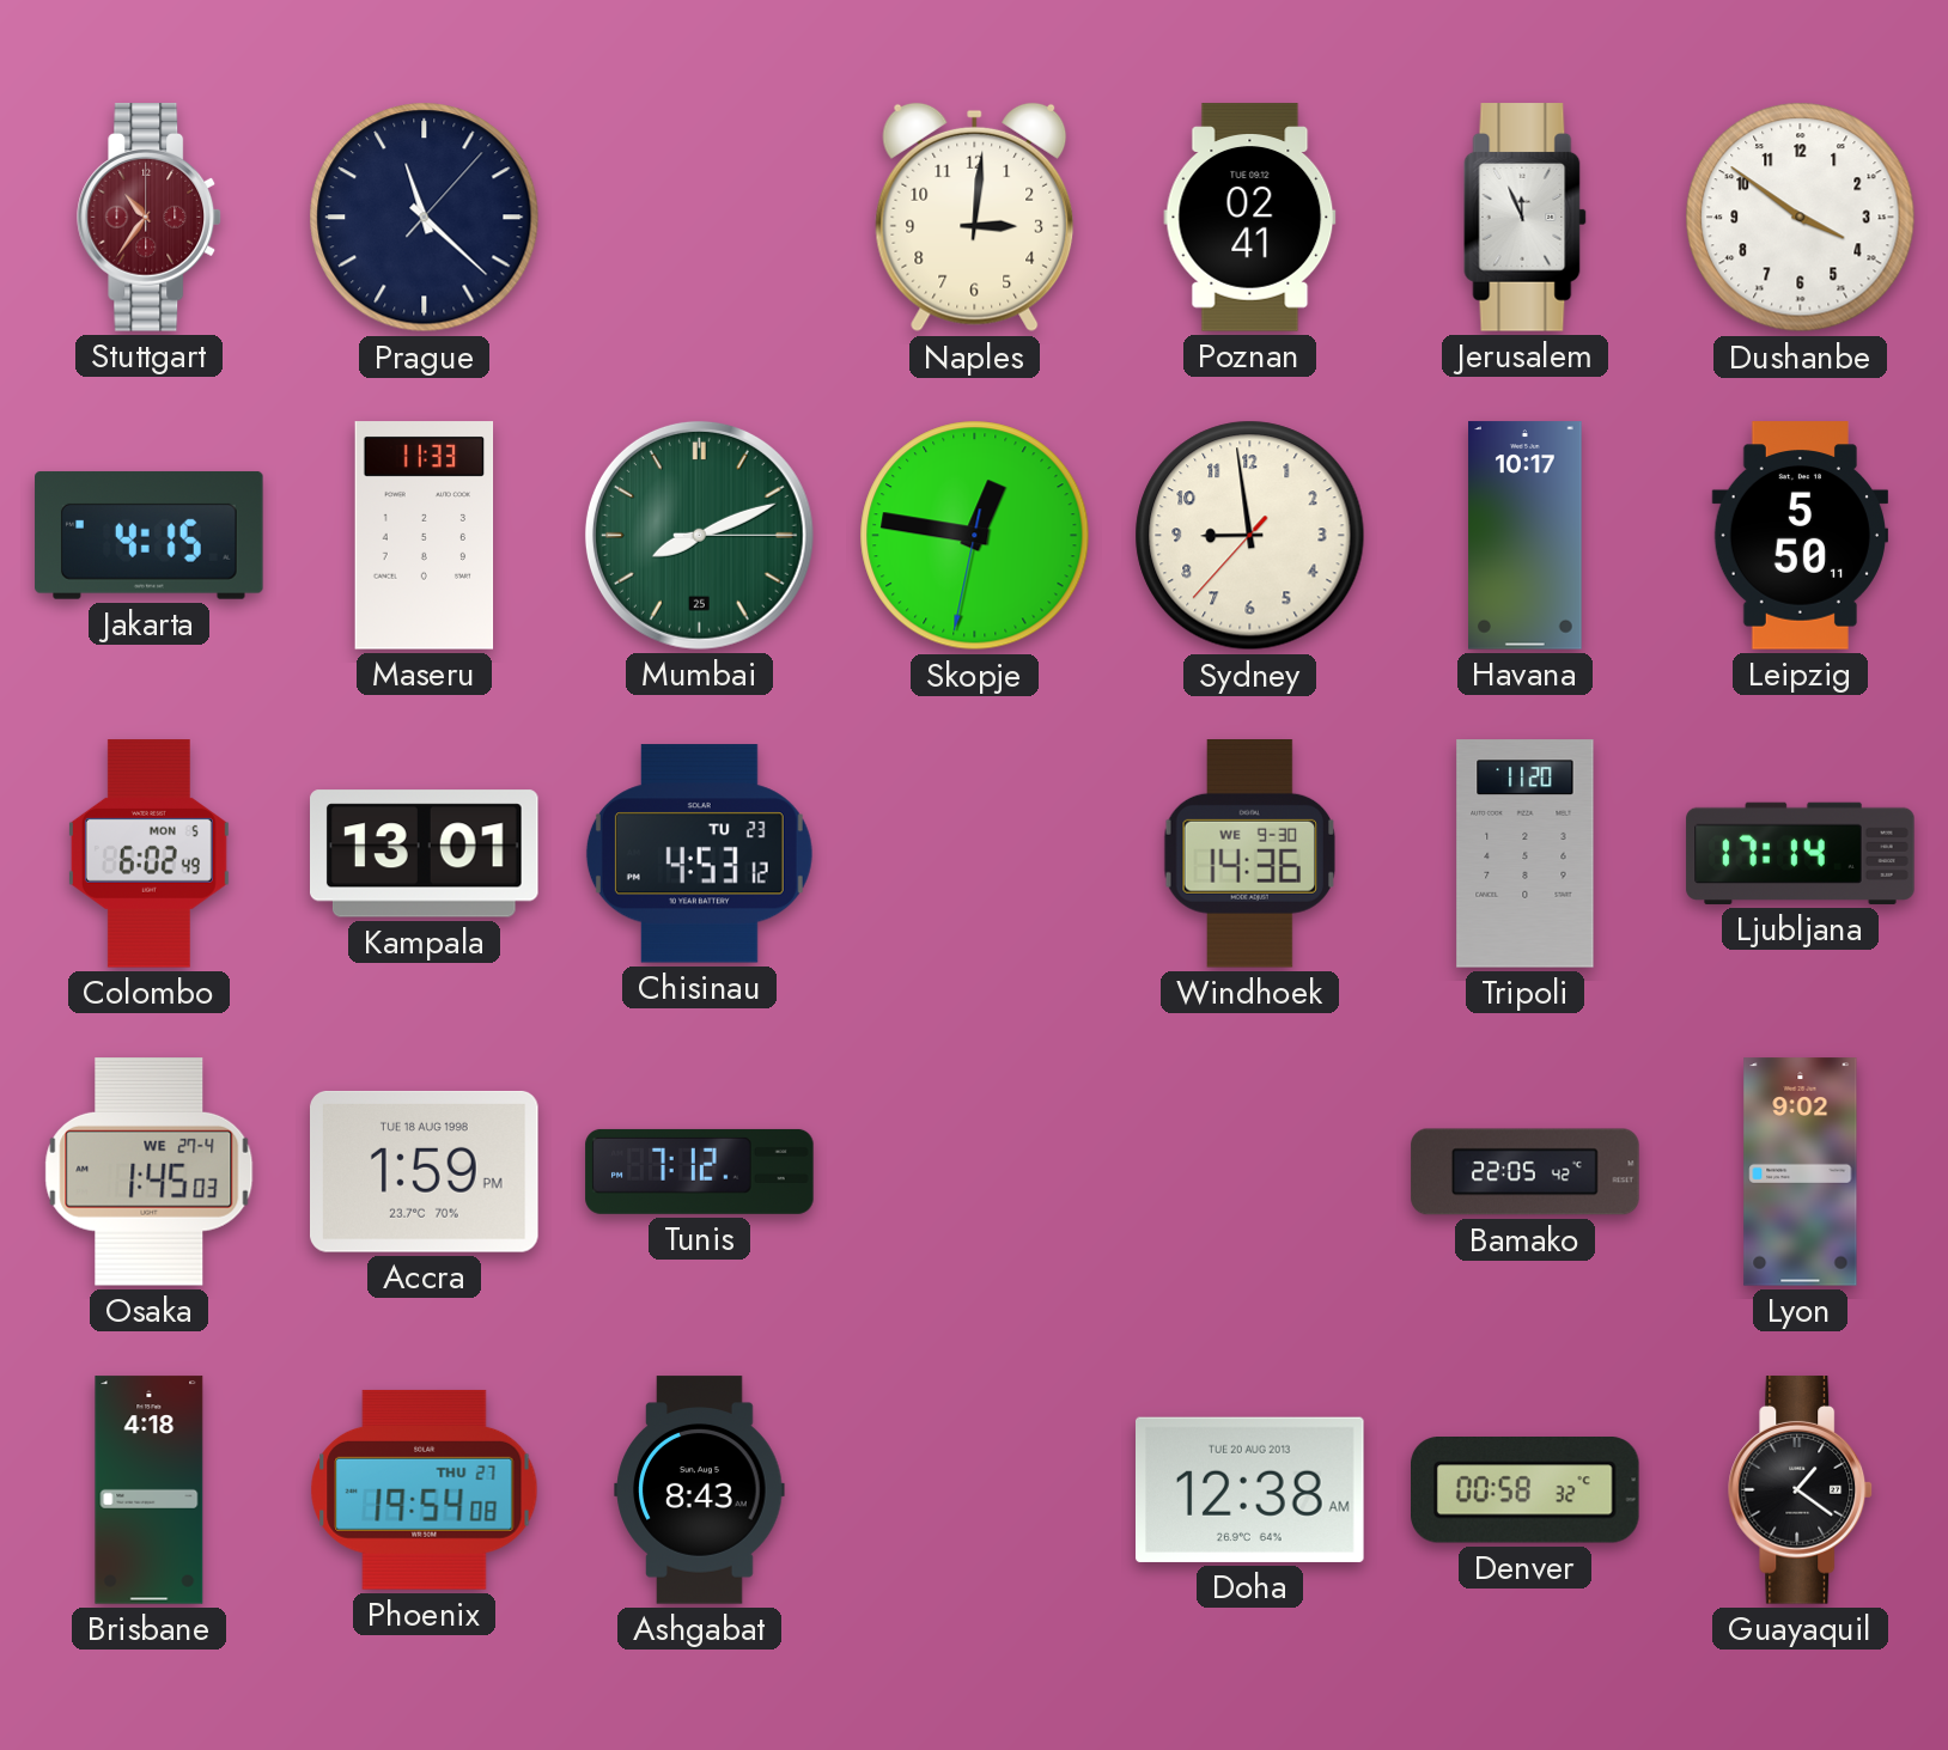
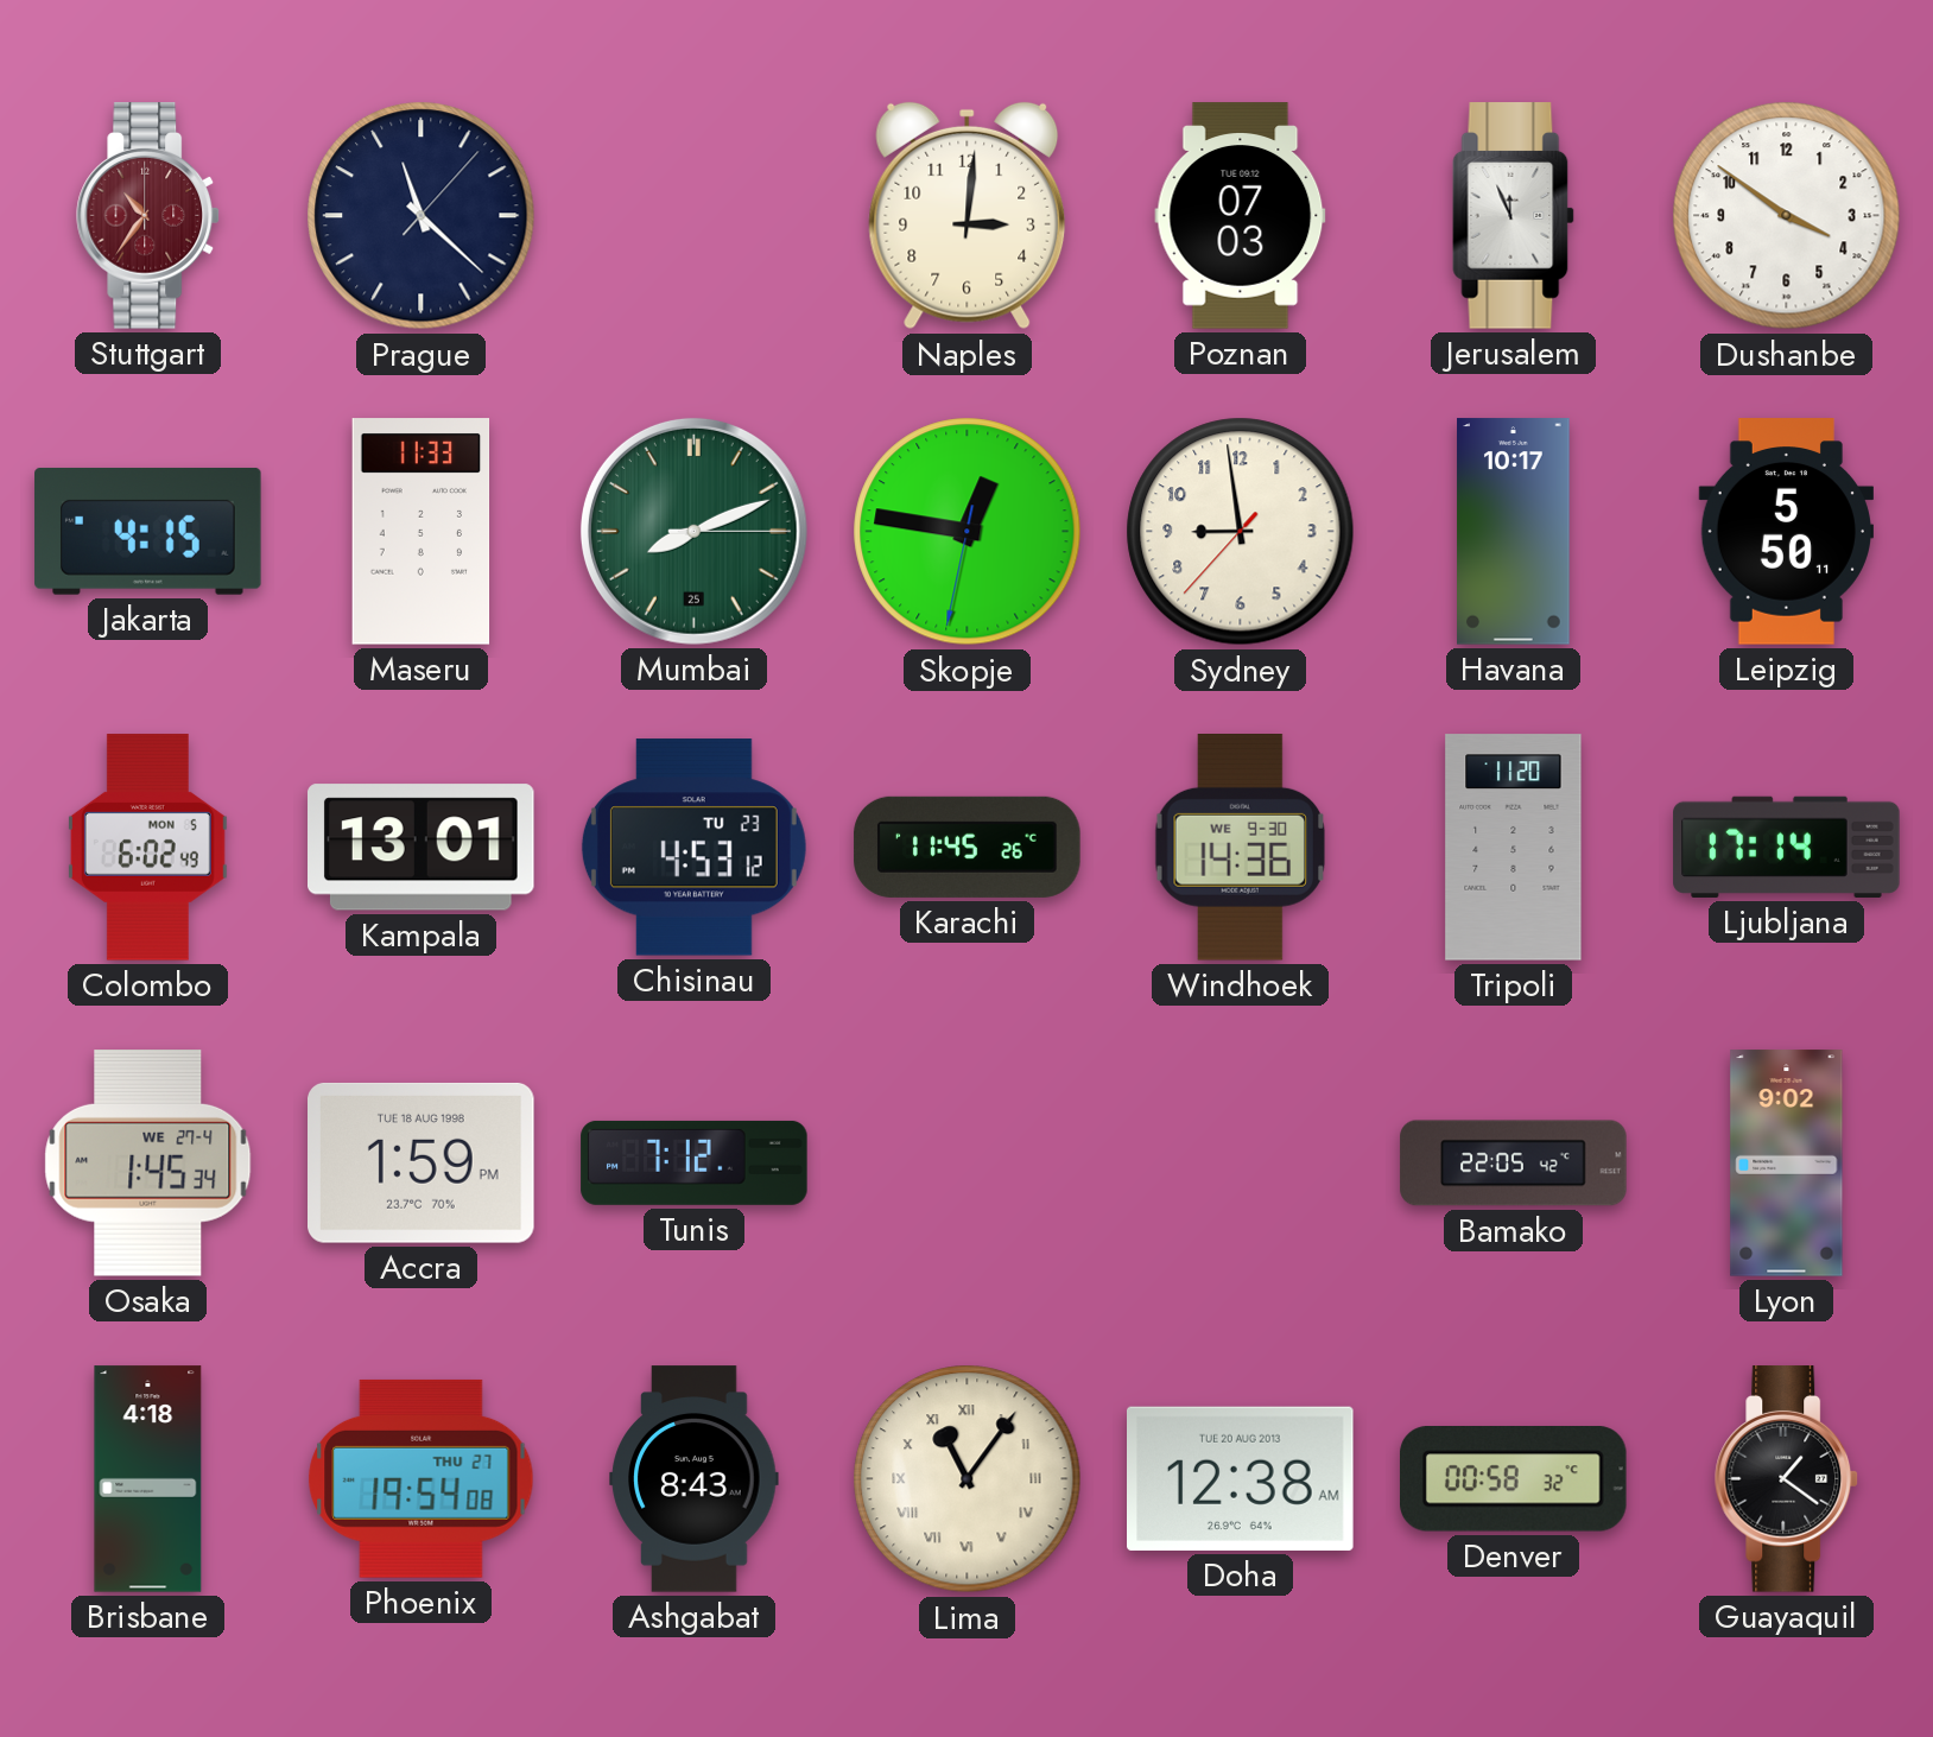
Poznan: 02:41 -> 07:03 (1241, 216)
Karachi: none -> 11:45 (968, 847)
Osaka: 1:45:03 -> 1:45:34 (148, 1164)
Lima: none -> 11:06 (968, 1479)
